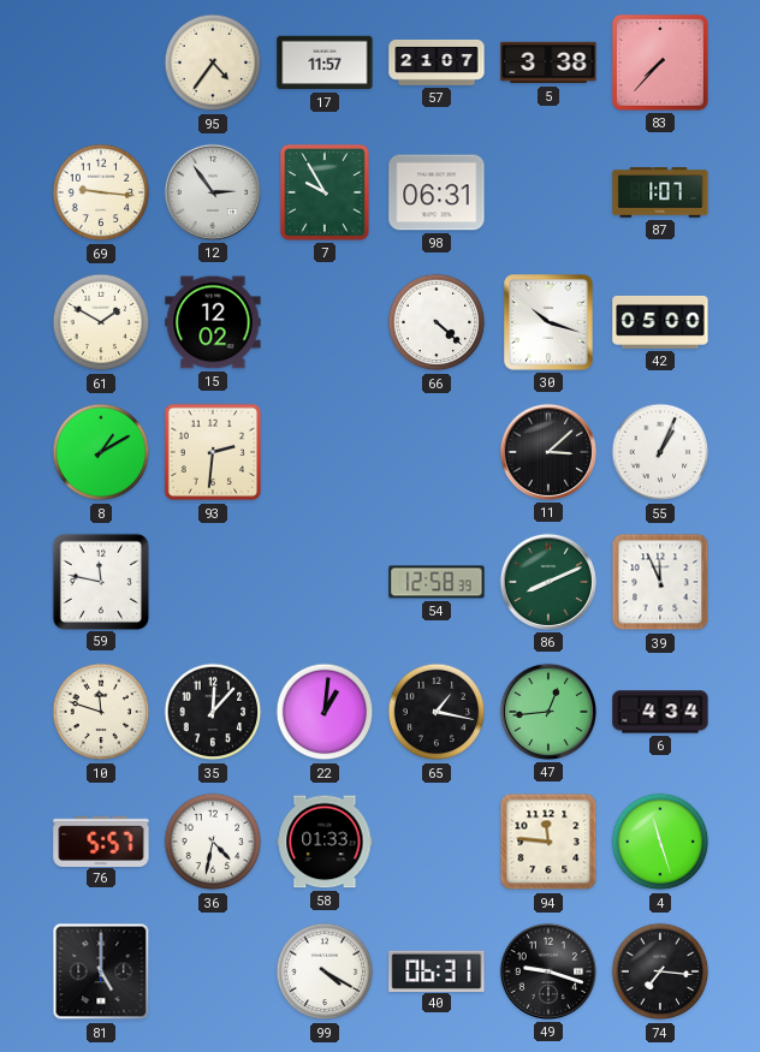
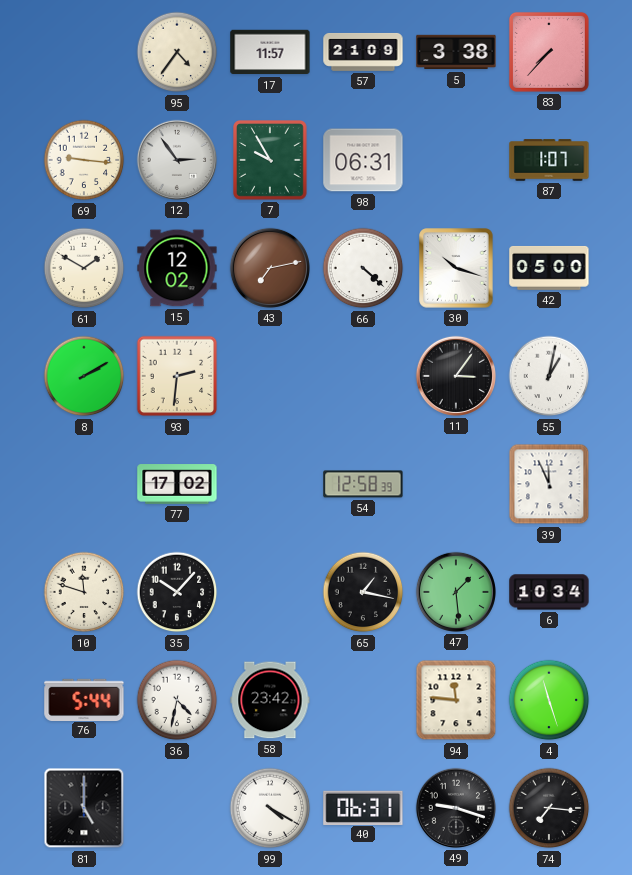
57: 21:07 -> 21:09 (363, 52)
43: none -> 7:13 (270, 268)
8: 1:10 -> 2:10 (84, 376)
11: 3:08 -> 3:06 (456, 376)
55: 1:04 -> 1:02 (549, 376)
59: 11:47 -> none (100, 581)
77: none -> 17:02 (177, 484)
86: 8:11 -> none (548, 582)
35: 12:07 -> 10:07 (177, 592)
22: 1:01 -> none (325, 712)
47: 12:44 -> 1:29 (456, 592)
6: 4:34 -> 10:34 (549, 592)
76: 5:57 -> 5:44 (84, 699)
58: 01:33 -> 23:42 (270, 700)
